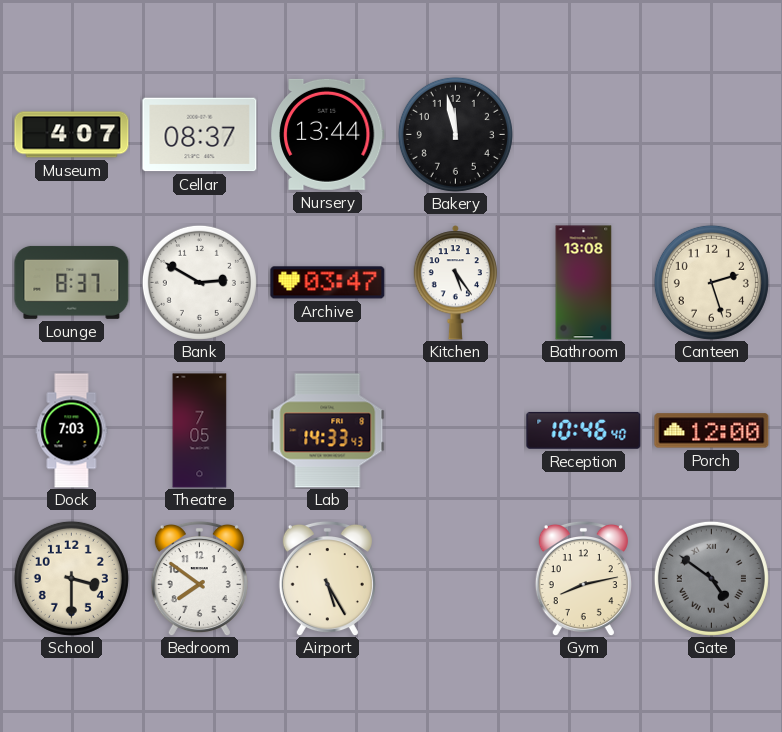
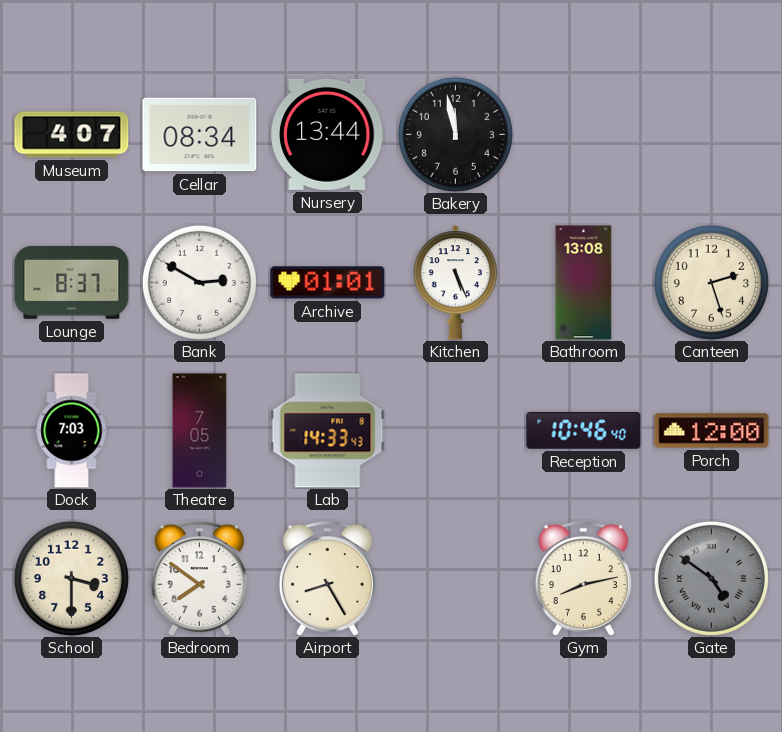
Cellar: 08:37 -> 08:34 (200, 135)
Archive: 03:47 -> 01:01 (328, 283)
Kitchen: 5:24 -> 5:26 (455, 283)
Airport: 5:25 -> 8:25 (327, 578)
